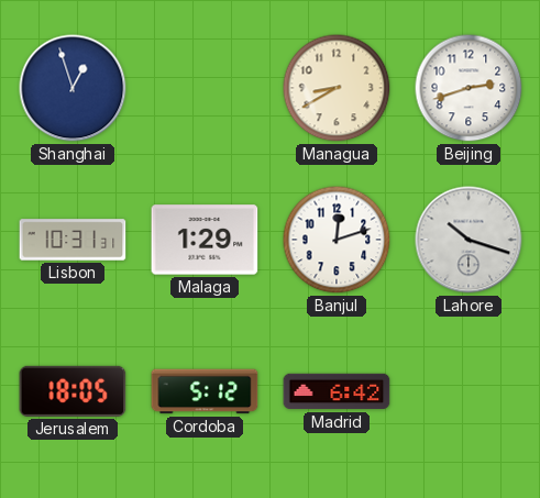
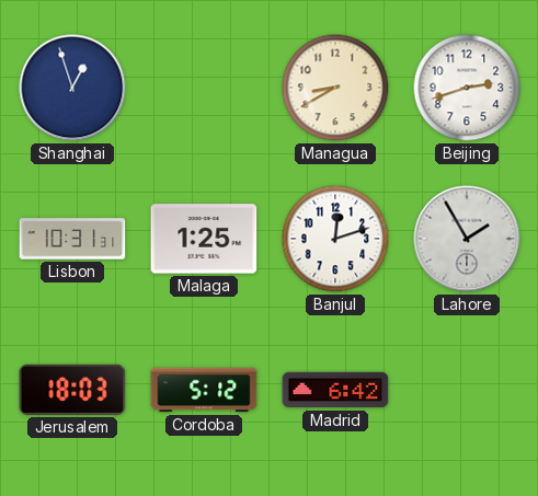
Malaga: 1:29 -> 1:25 (204, 239)
Lahore: 10:18 -> 1:55 (467, 239)
Jerusalem: 18:05 -> 18:03 (72, 390)
